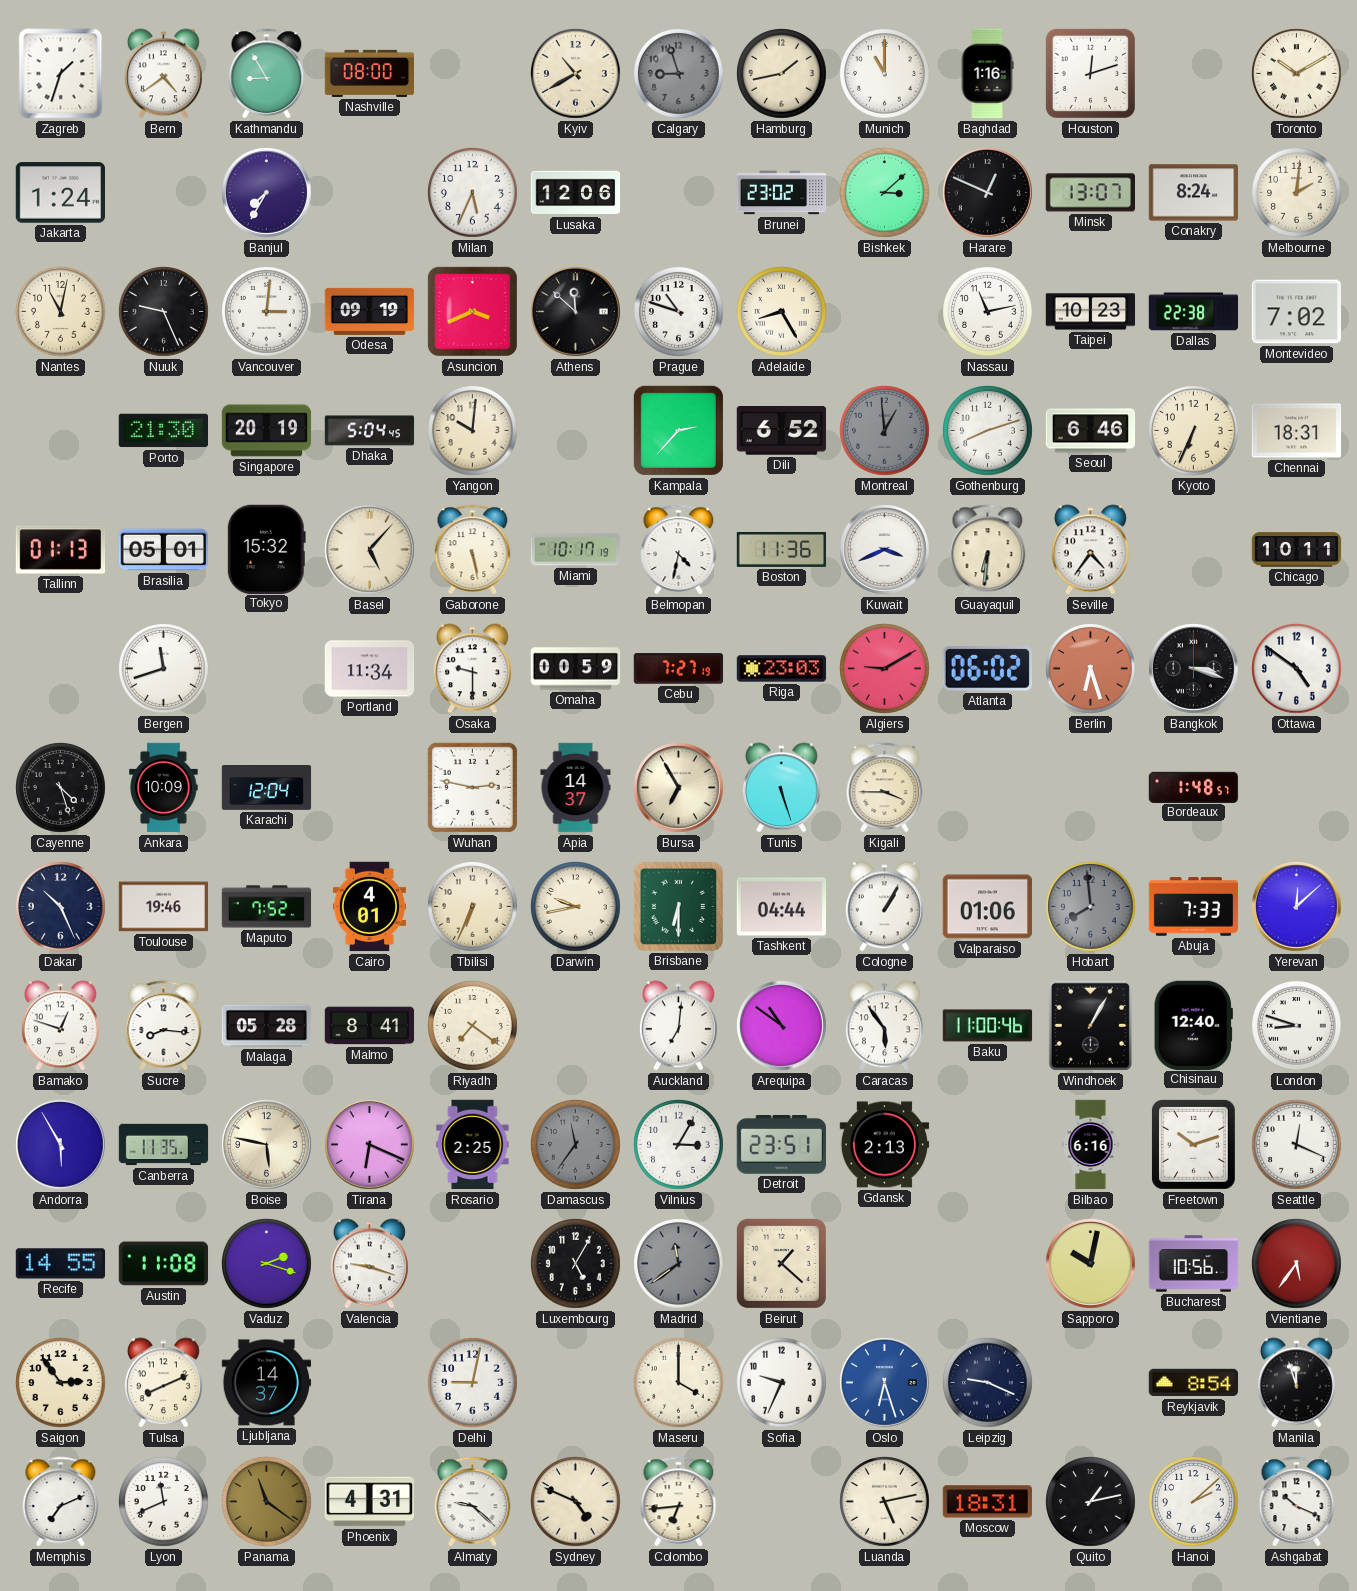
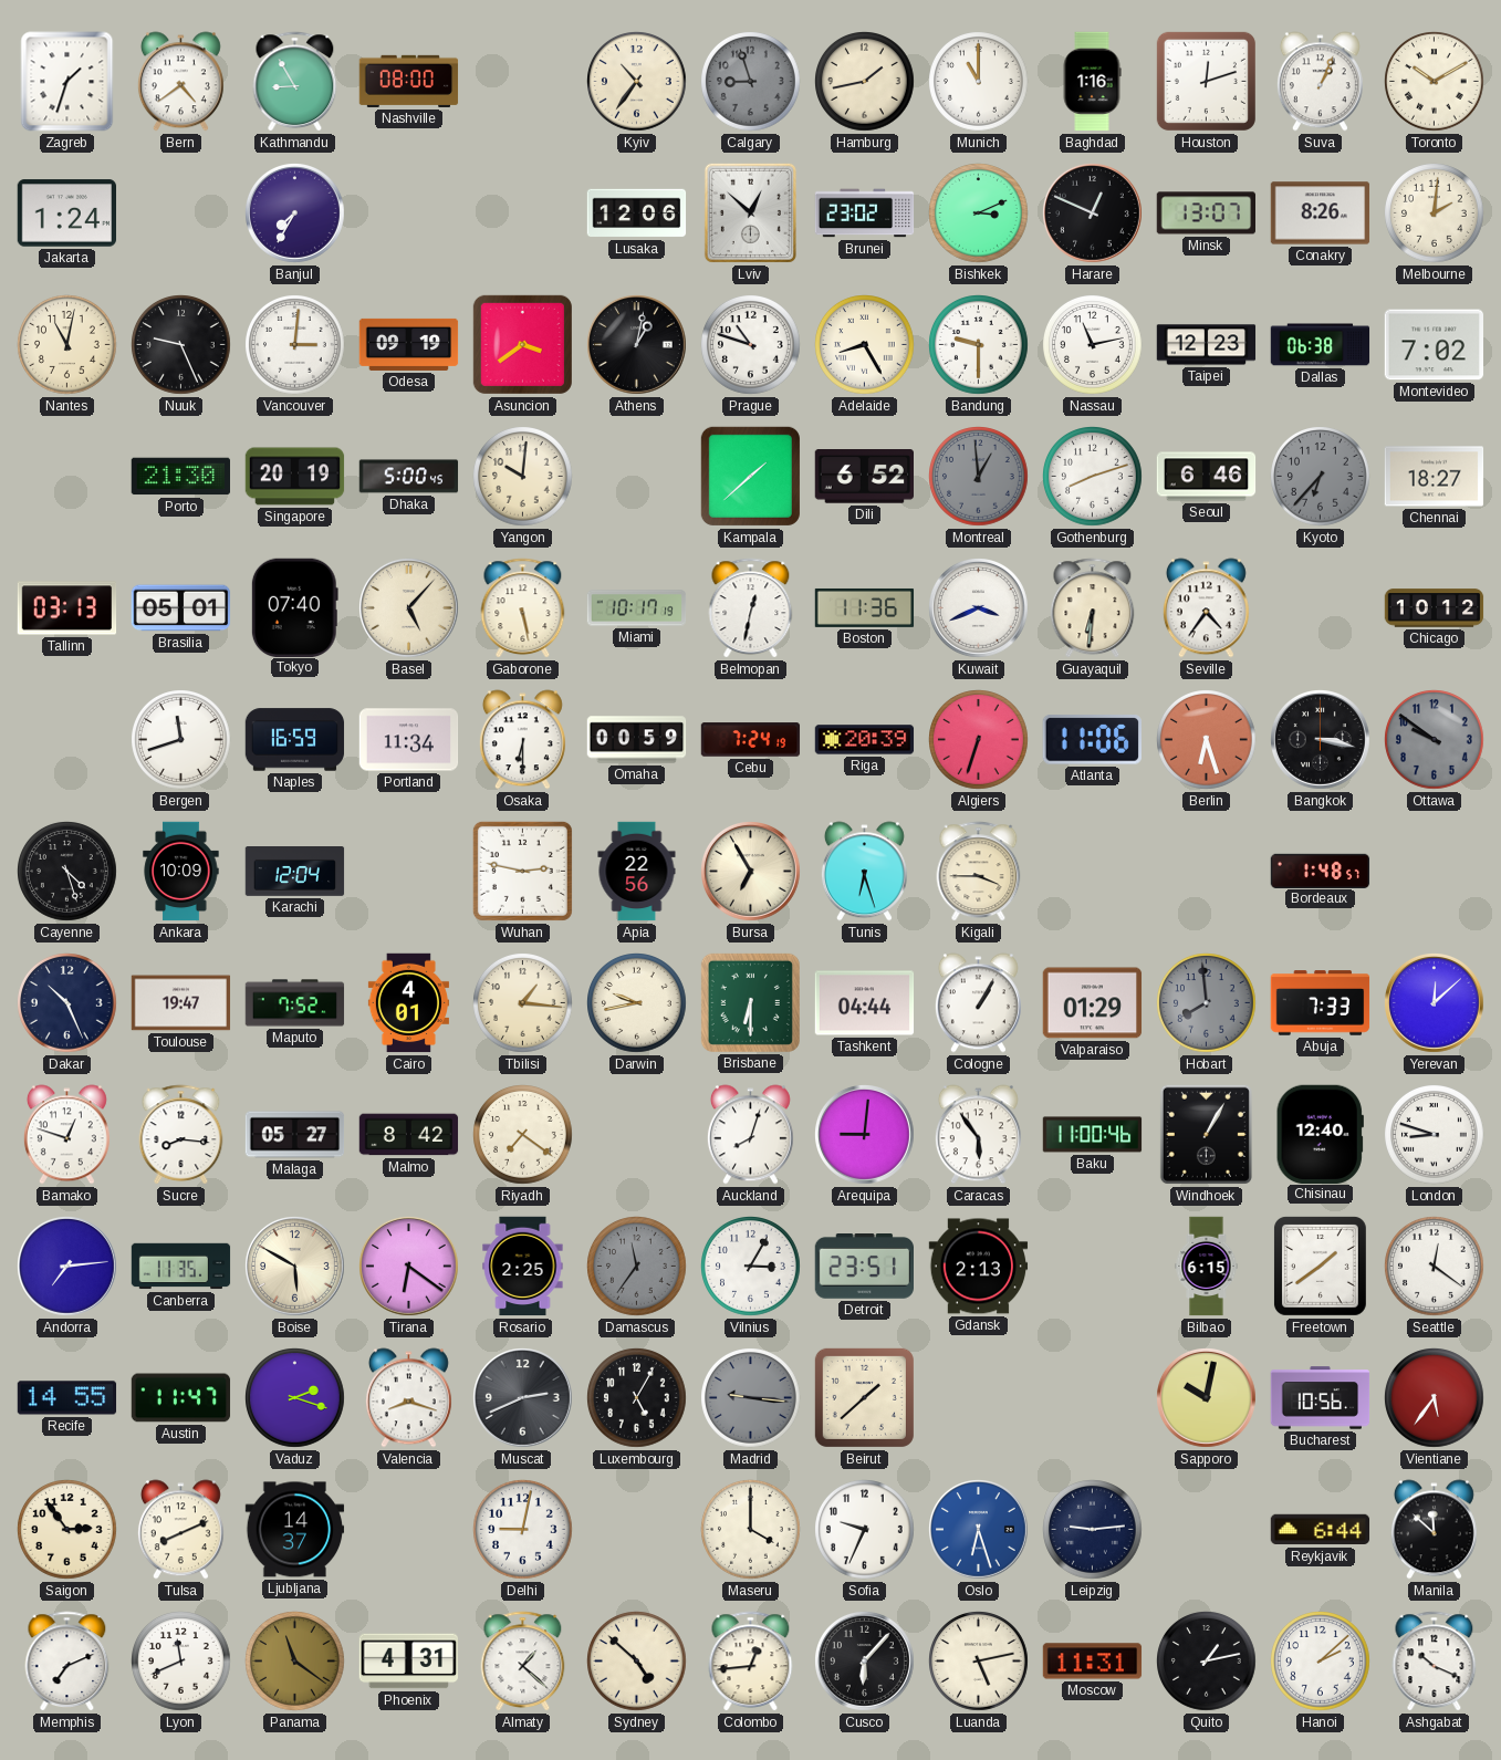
Kyiv: 10:40 -> 10:36 (637, 82)
Suva: none -> 1:04 (1320, 82)
Milan: 5:34 -> none (473, 193)
Lviv: none -> 12:52 (750, 212)
Bishkek: 3:08 -> 3:11 (979, 214)
Conakry: 8:24 -> 8:26 (1321, 214)
Asuncion: 3:41 -> 3:39 (522, 344)
Athens: 11:52 -> 1:02 (637, 345)
Bandung: none -> 9:30 (979, 345)
Taipei: 10:23 -> 12:23 (1207, 345)
Dallas: 22:38 -> 06:38 (1321, 345)
Dhaka: 5:04 -> 5:00 (409, 477)
Kampala: 2:37 -> 1:38 (750, 476)
Kyoto: 6:34 -> 6:37 (1321, 477)
Kyoto dial: cream -> grey (1321, 477)
Chennai: 18:31 -> 18:27 (1435, 477)
Tallinn: 01:13 -> 03:13 (67, 608)
Tokyo: 15:32 -> 07:40 (294, 607)
Belmopan: 4:32 -> 12:32 (751, 608)
Chicago: 10:11 -> 10:12 (1435, 608)
Naples: none -> 16:59 (295, 740)
Osaka: 9:30 -> 6:30 (522, 740)
Cebu: 7:27 -> 7:24 (751, 740)
Riga: 23:03 -> 20:39 (865, 740)
Algiers: 9:10 -> 6:33 (979, 740)
Atlanta: 06:02 -> 11:06 (1092, 740)
Bangkok: 3:18 -> 3:17 (1321, 740)
Ottawa: 4:51 -> 9:51 (1435, 740)
Ottawa dial: white -> grey (1435, 740)
Apia: 14:37 -> 22:56 (637, 872)
Tunis: 5:27 -> 6:27 (864, 872)
Toulouse: 19:46 -> 19:47 (181, 1003)
Tbilisi: 6:34 -> 1:16 (523, 1003)
Valparaiso: 01:06 -> 01:29 (1093, 1003)
Malaga: 05:28 -> 05:27 (295, 1135)
Malmo: 8:41 -> 8:42 (409, 1135)
Auckland: 7:01 -> 8:03 (750, 1135)
Arequipa: 10:51 -> 9:01 (865, 1135)
Andorra: 5:55 -> 7:14 (67, 1267)
Boise: 5:47 -> 5:50 (295, 1267)
Tirana: 6:19 -> 6:21 (409, 1267)
Bilbao: 6:16 -> 6:15 (1207, 1267)
Freetown: 10:12 -> 1:39 (1320, 1266)
Seattle: 12:19 -> 12:21 (1435, 1267)
Austin: 11:08 -> 11:47 (181, 1398)
Valencia: 9:18 -> 8:18 (408, 1398)
Muscat: none -> 2:41 (523, 1398)
Madrid: 11:39 -> 9:16 (751, 1398)
Beirut: 1:22 -> 1:38 (864, 1397)
Leipzig: 9:19 -> 9:14 (1093, 1530)
Reykjavik: 8:54 -> 6:44 (1321, 1530)
Manila: 11:57 -> 11:52 (1434, 1530)
Almaty: 9:22 -> 1:22 (523, 1662)
Sydney: 4:49 -> 4:52 (637, 1662)
Colombo: 6:44 -> 12:44 (751, 1662)
Cusco: none -> 6:07 (865, 1662)
Moscow: 18:31 -> 11:31 (1093, 1662)
